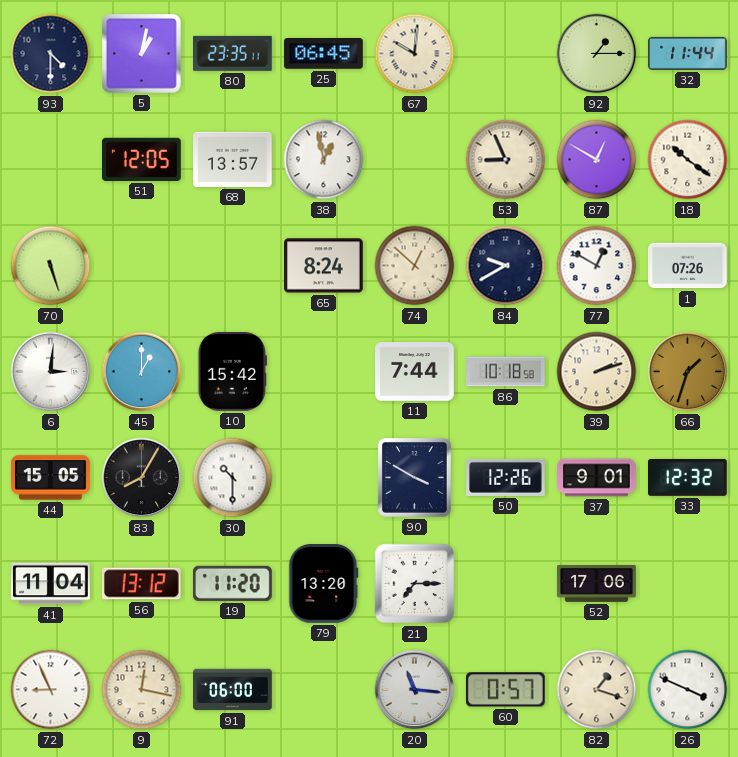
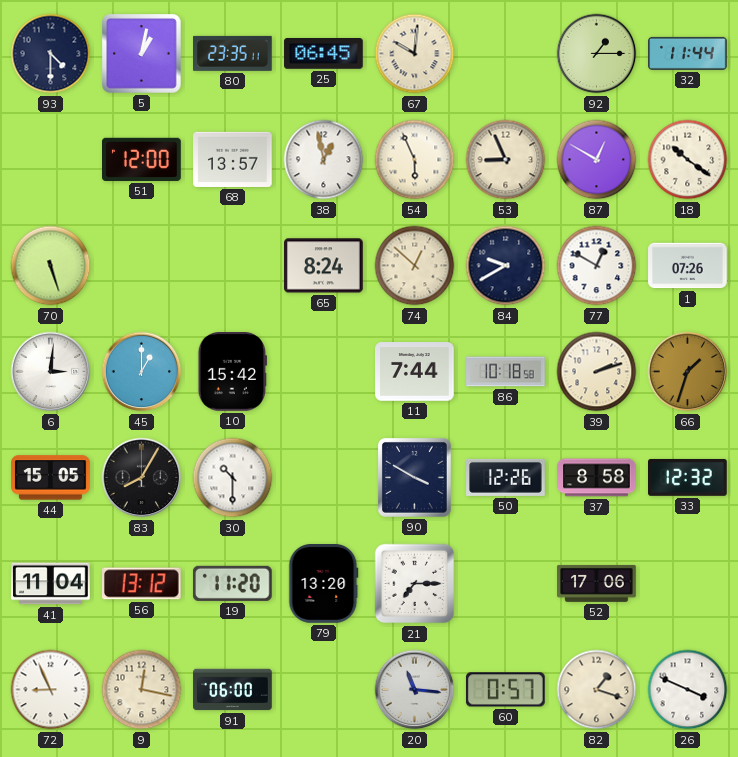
51: 12:05 -> 12:00 (142, 159)
54: none -> 5:56 (415, 160)
37: 9:01 -> 8:58 (597, 478)
